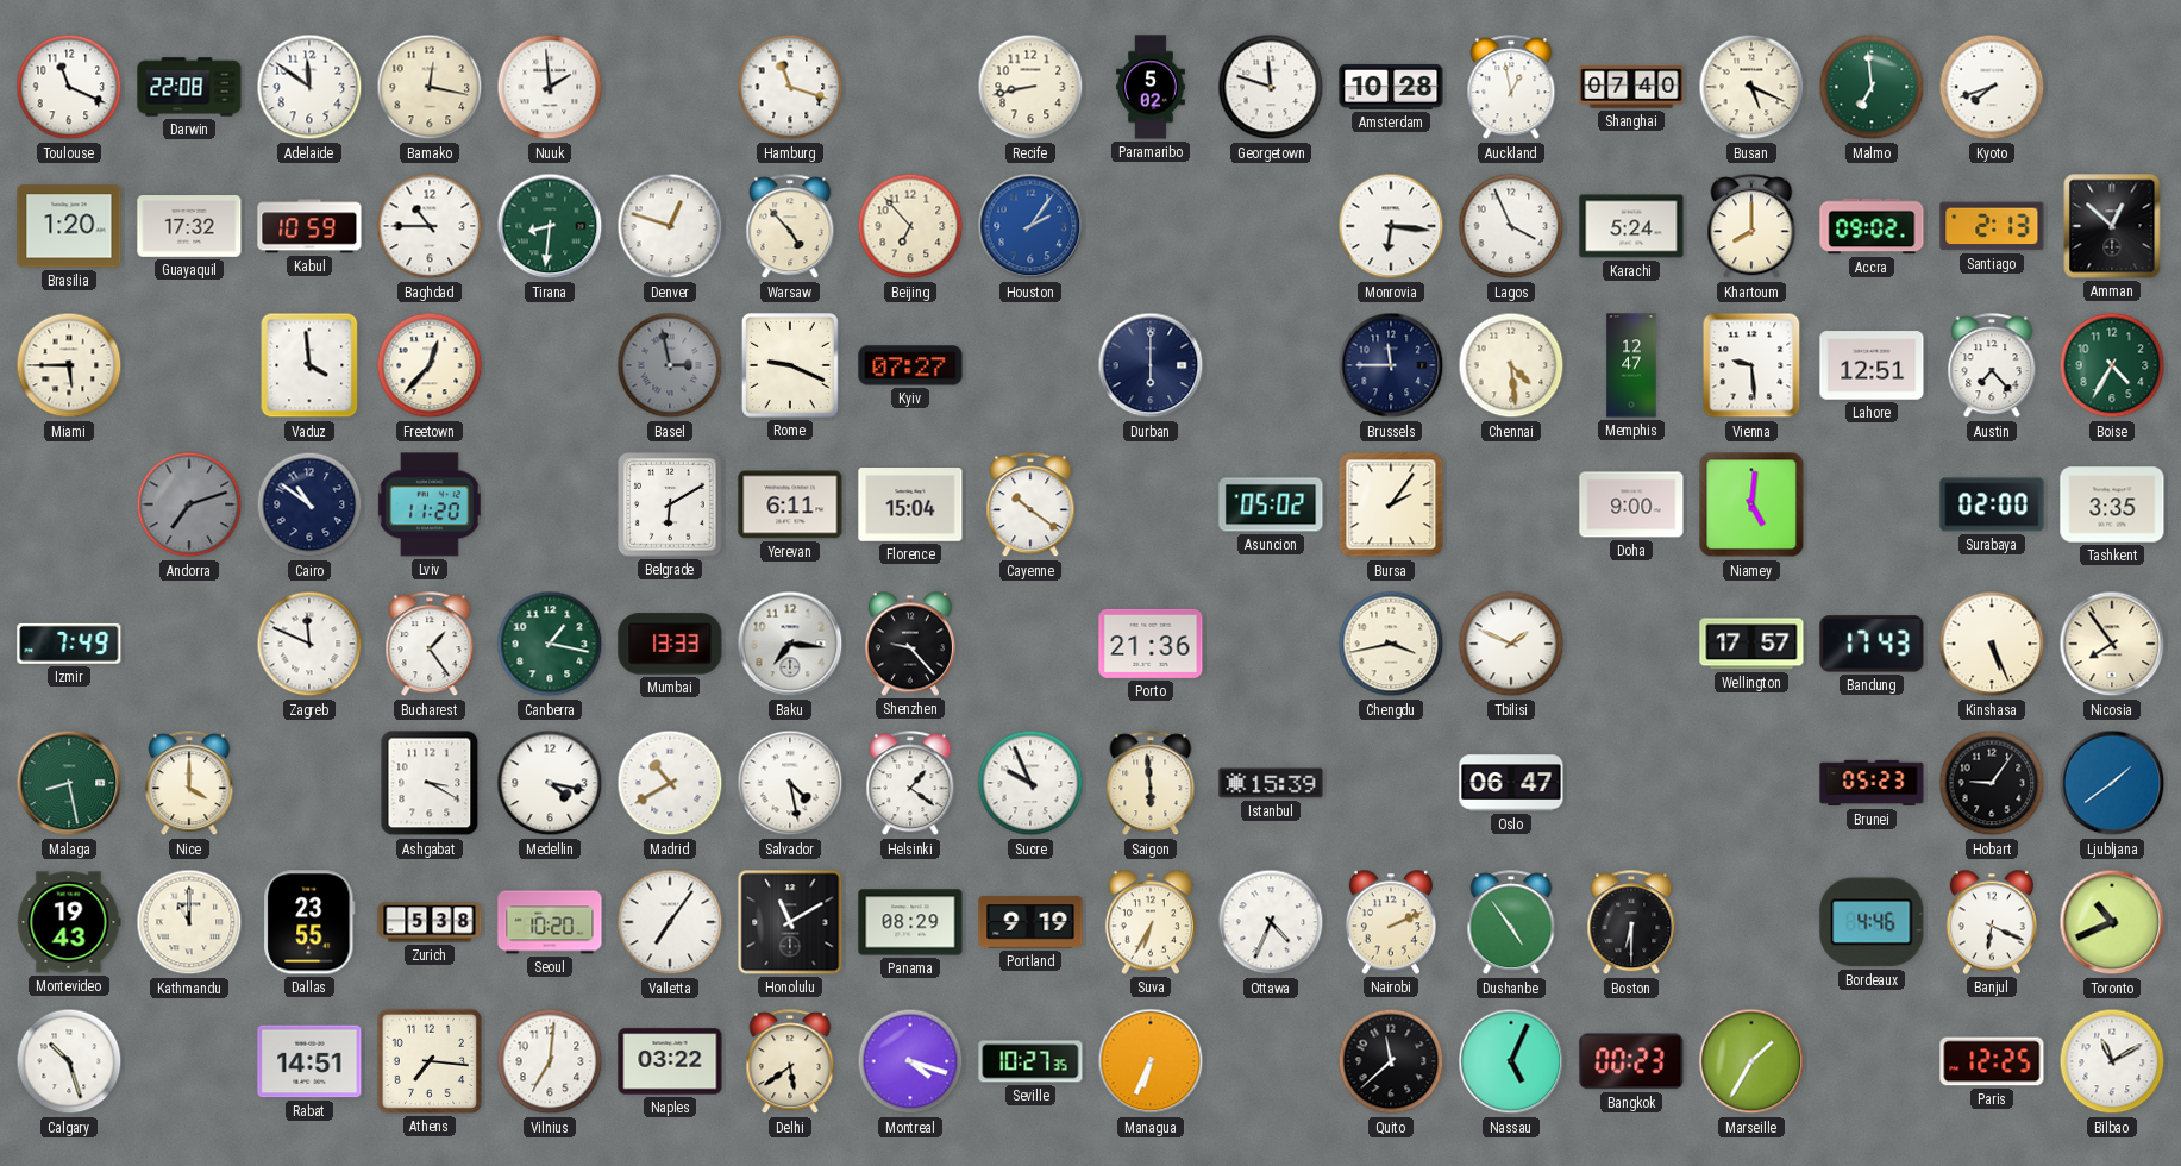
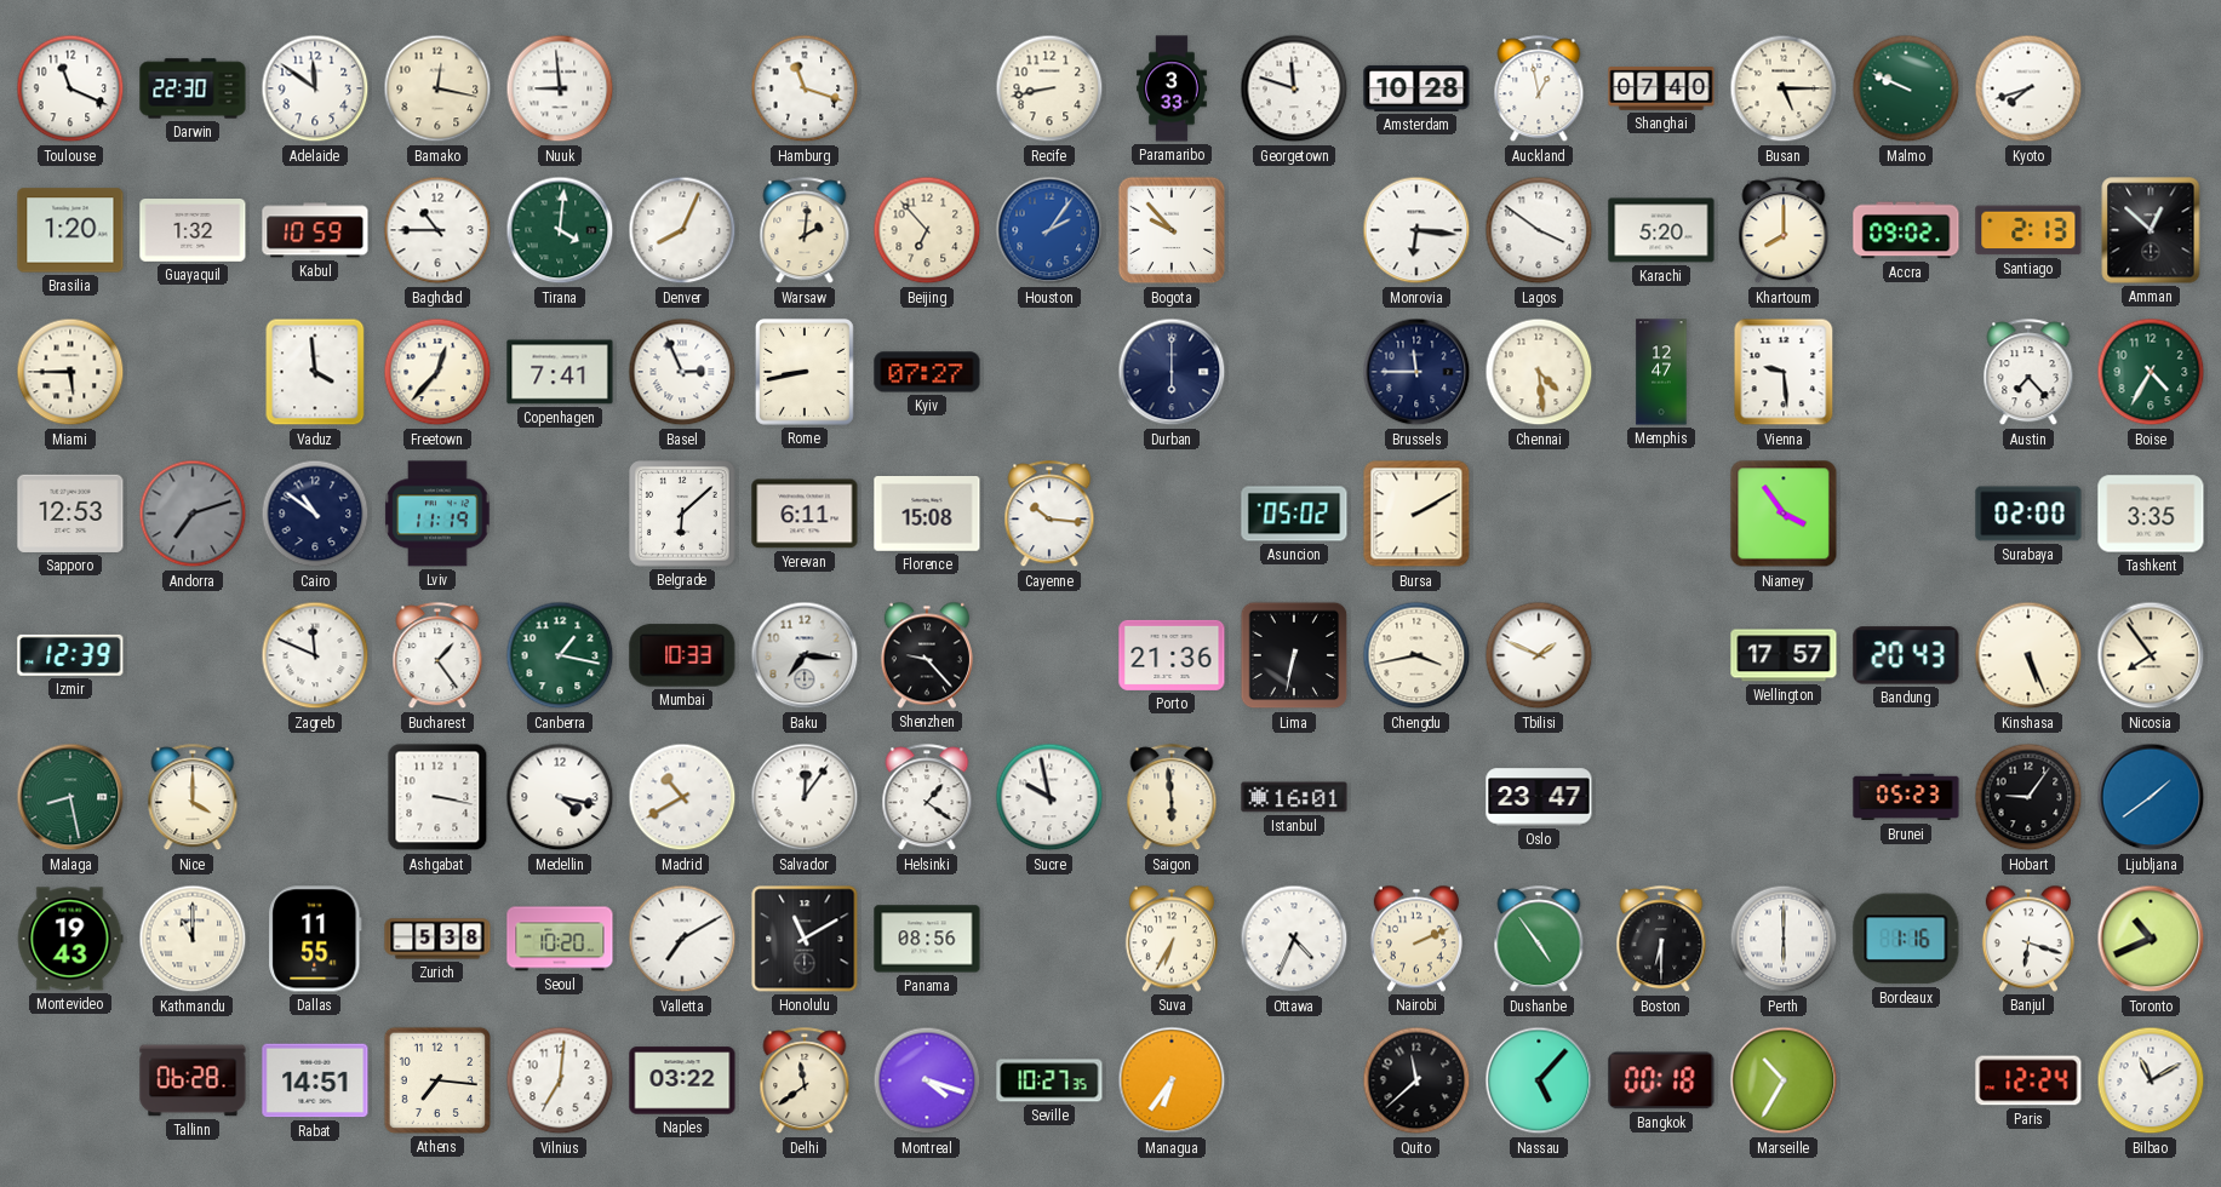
Darwin: 22:08 -> 22:30 (193, 88)
Nuuk: 1:59 -> 8:59 (560, 88)
Paramaribo: 5:02 -> 3:33 (1173, 88)
Busan: 5:19 -> 5:15 (1784, 88)
Malmo: 6:59 -> 9:49 (1906, 88)
Guayaquil: 17:32 -> 1:32 (193, 231)
Tirana: 8:31 -> 4:01 (560, 230)
Denver: 12:48 -> 8:04 (682, 230)
Warsaw: 4:53 -> 2:01 (805, 231)
Bogota: none -> 9:53 (1172, 230)
Lagos: 3:56 -> 3:51 (1539, 230)
Karachi: 5:24 -> 5:20 (1661, 230)
Copenhagen: none -> 7:41 (560, 372)
Basel: 2:58 -> 2:56 (682, 372)
Basel dial: grey -> white (682, 372)
Rome: 9:19 -> 8:43 (805, 372)
Lahore: 12:51 -> none (1872, 365)
Sapporo: none -> 12:53 (70, 514)
Lviv: 11:20 -> 11:19 (437, 514)
Belgrade: 6:10 -> 6:08 (682, 514)
Florence: 15:04 -> 15:08 (927, 515)
Cayenne: 10:21 -> 10:16 (1049, 515)
Bursa: 2:06 -> 2:10 (1416, 514)
Doha: 9:00 -> none (1631, 504)
Niamey: 5:01 -> 3:54 (1784, 514)
Izmir: 7:49 -> 12:39 (70, 655)
Mumbai: 13:33 -> 10:33 (682, 655)
Lima: none -> 6:32 (1294, 655)
Bandung: 17:43 -> 20:43 (1906, 655)
Ashgabat: 3:20 -> 3:17 (437, 797)
Salvador: 4:28 -> 12:06 (805, 797)
Sucre: 9:56 -> 9:58 (1049, 797)
Istanbul: 15:39 -> 16:01 (1294, 797)
Oslo: 06:47 -> 23:47 (1539, 797)
Dallas: 23:55 -> 11:55 (315, 939)
Valletta: 7:06 -> 7:10 (682, 939)
Panama: 08:29 -> 08:56 (927, 939)
Portland: 9:19 -> none (1030, 922)
Perth: none -> 6:00 (1784, 939)
Bordeaux: 4:46 -> 1:16 (1906, 939)
Banjul: 6:19 -> 6:18 (2028, 939)
Calgary: 10:27 -> none (69, 1061)
Tallinn: none -> 06:28 (193, 1080)
Delhi: 5:39 -> 11:39 (805, 1082)
Managua: 6:34 -> 6:36 (1172, 1080)
Nassau: 5:04 -> 5:07 (1539, 1080)
Bangkok: 00:23 -> 00:18 (1661, 1080)
Marseille: 1:35 -> 10:35 (1784, 1080)
Paris: 12:25 -> 12:24 (2028, 1080)
